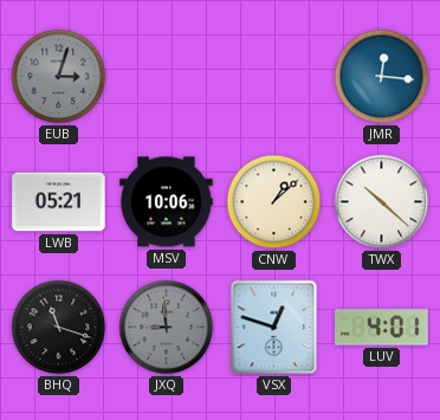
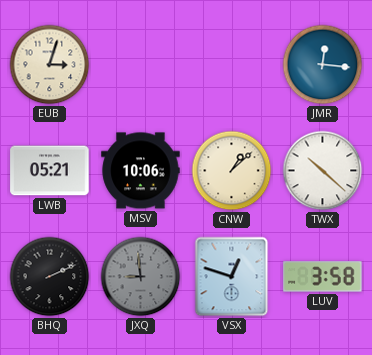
EUB dial: grey -> cream (50, 65)
BHQ: 11:18 -> 2:11 (50, 277)
LUV: 4:01 -> 3:58 (323, 277)
